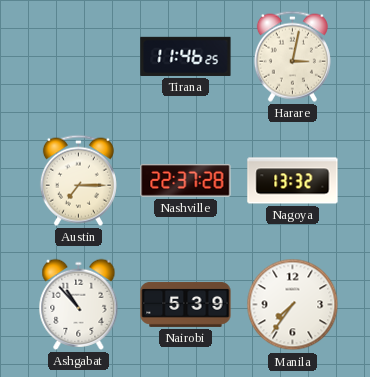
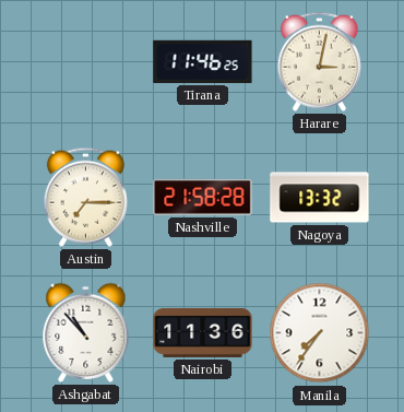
Nashville: 22:37 -> 21:58 (203, 197)
Nairobi: 5:39 -> 11:36 (203, 332)
